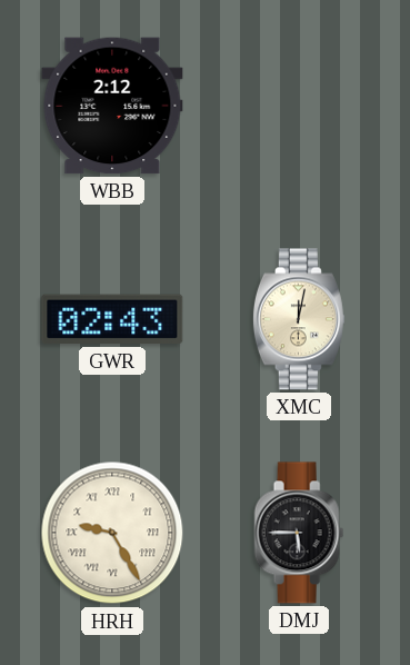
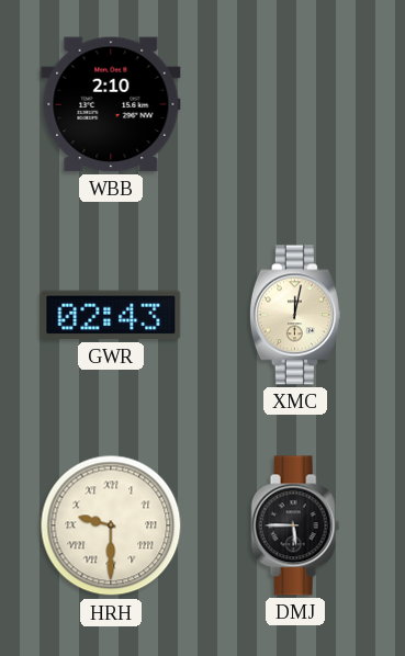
WBB: 2:12 -> 2:10 (111, 104)
HRH: 9:25 -> 9:30 (111, 525)
